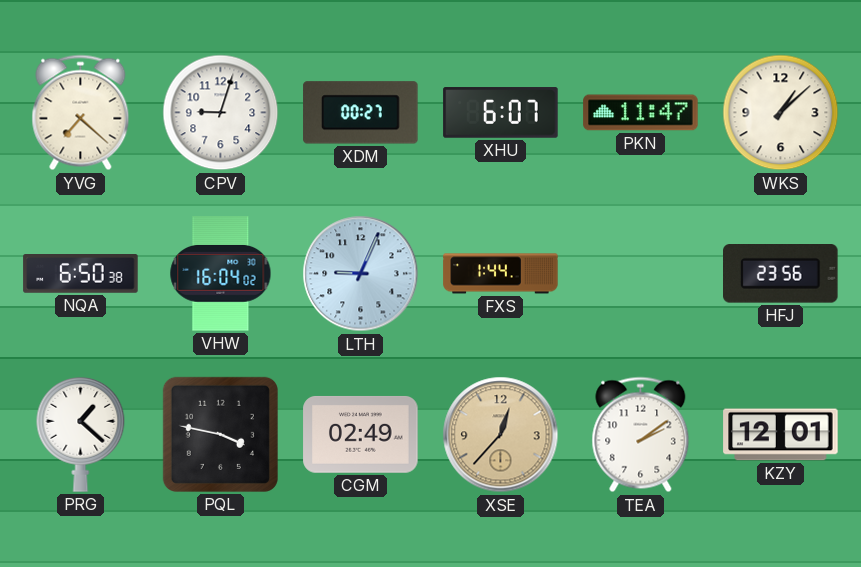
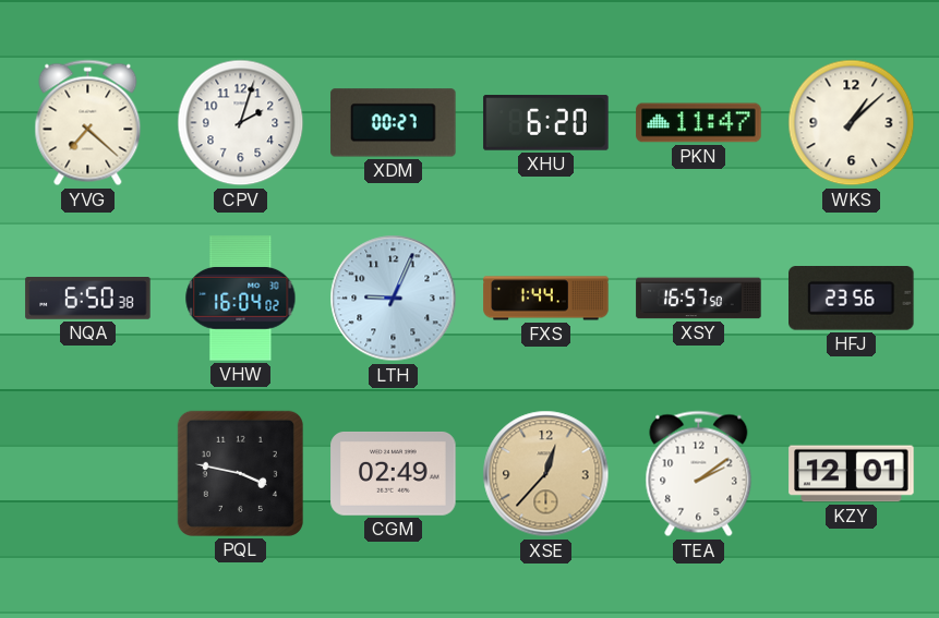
CPV: 9:03 -> 2:03 (241, 123)
XHU: 6:07 -> 6:20 (546, 123)
XSY: none -> 16:57 (699, 299)
PRG: 1:22 -> none (81, 434)
